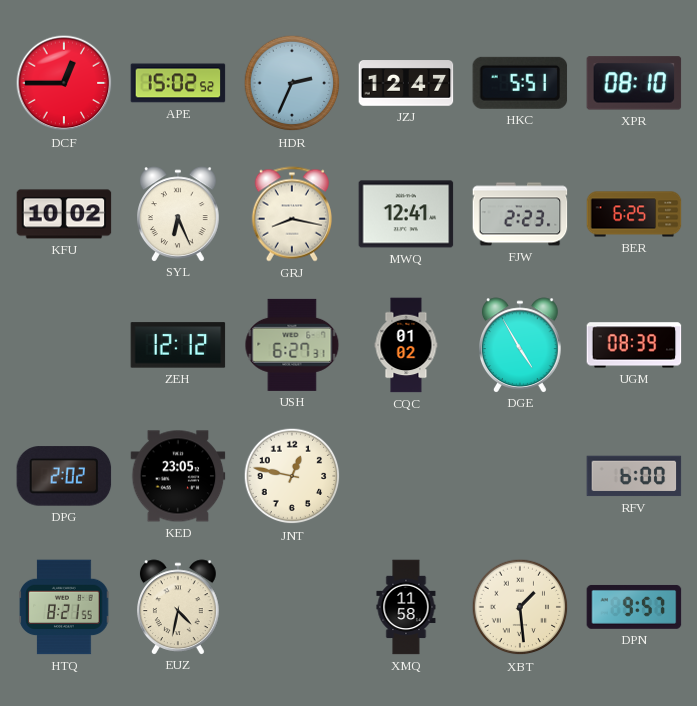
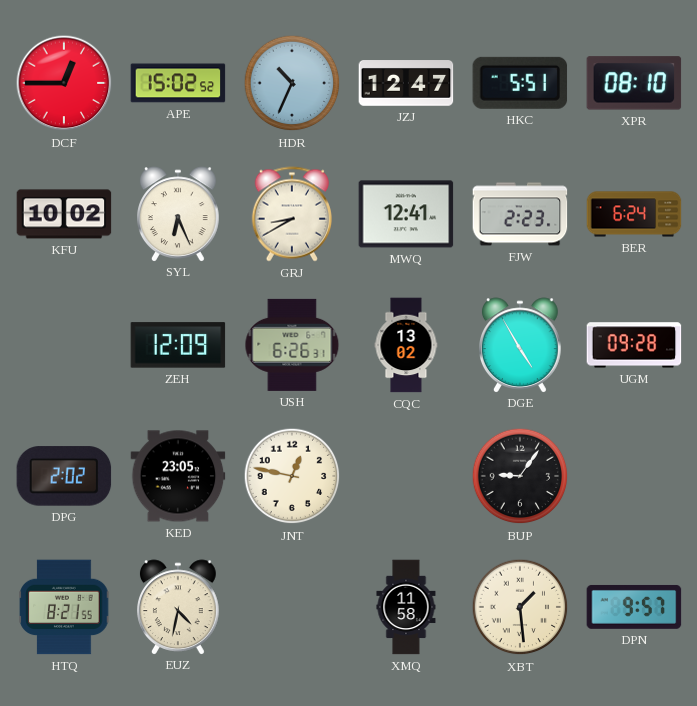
HDR: 2:34 -> 10:34 (292, 83)
GRJ: 8:17 -> 8:40 (292, 214)
BER: 6:25 -> 6:24 (634, 214)
ZEH: 12:12 -> 12:09 (178, 345)
USH: 6:27 -> 6:26 (292, 345)
CQC: 01:02 -> 13:02 (406, 345)
UGM: 08:39 -> 09:28 (634, 345)
BUP: none -> 9:06 (520, 476)
RFV: 6:00 -> none (634, 476)
